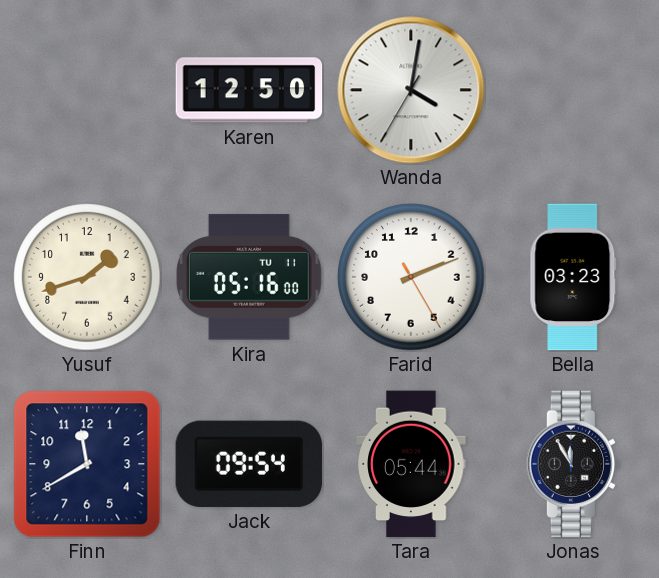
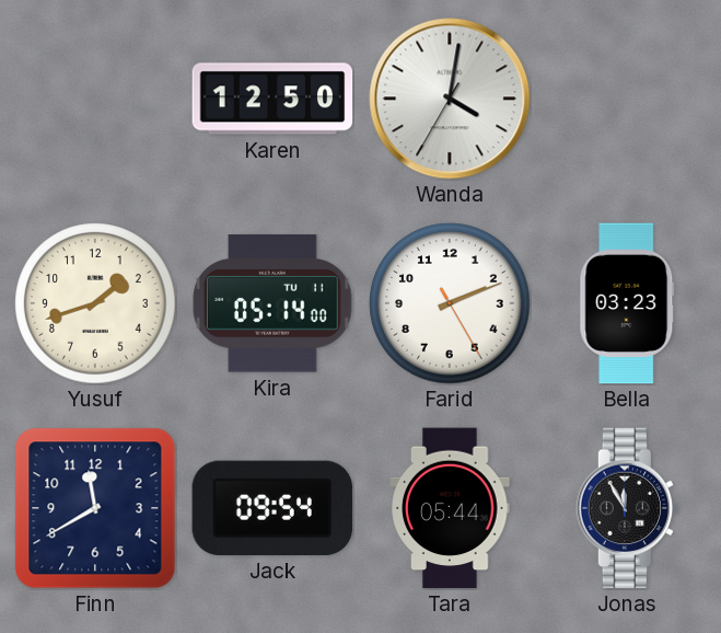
Kira: 05:16 -> 05:14 (272, 303)
